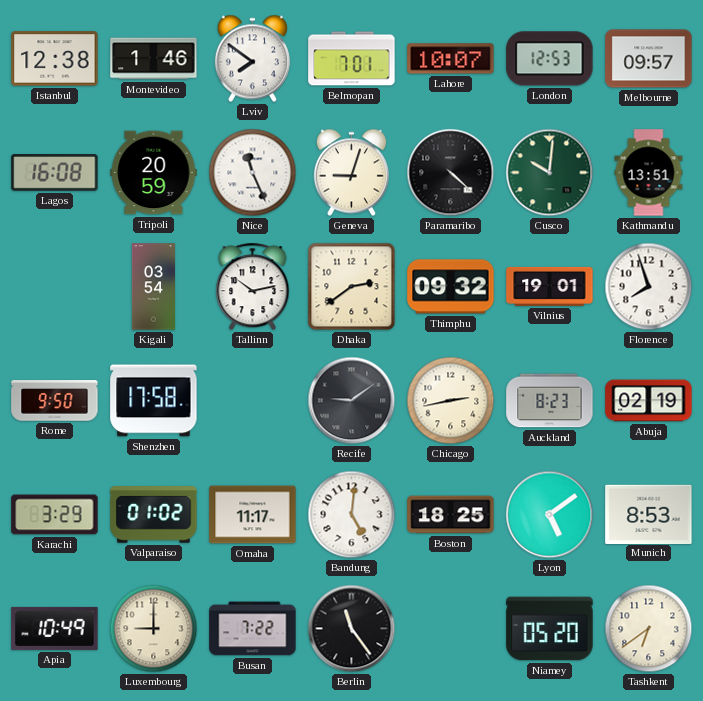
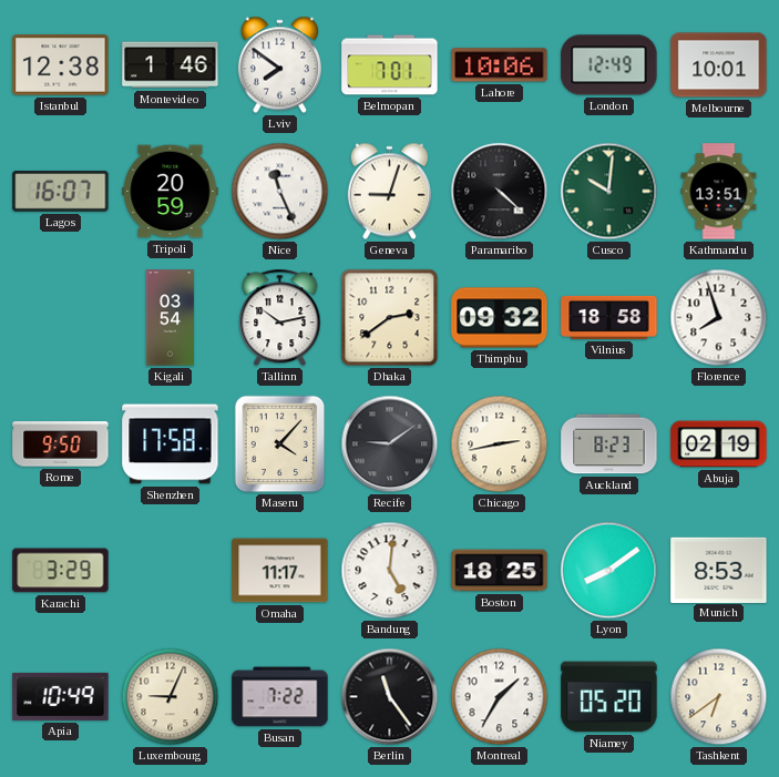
Lahore: 10:07 -> 10:06 (500, 65)
London: 12:53 -> 12:49 (609, 65)
Melbourne: 09:57 -> 10:01 (719, 65)
Lagos: 16:08 -> 16:07 (61, 192)
Vilnius: 19:01 -> 18:58 (609, 317)
Maseru: none -> 4:07 (280, 444)
Valparaiso: 01:02 -> none (154, 515)
Lyon: 5:09 -> 8:09 (609, 571)
Luxembourg: 9:00 -> 9:04 (171, 697)
Montreal: none -> 1:35 (500, 697)
